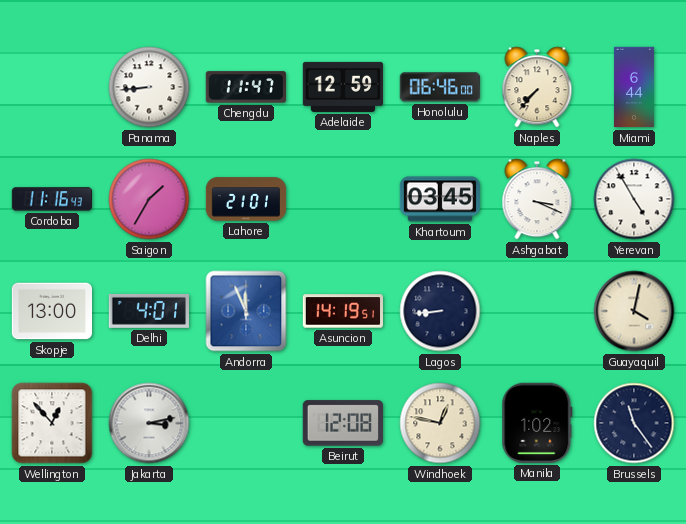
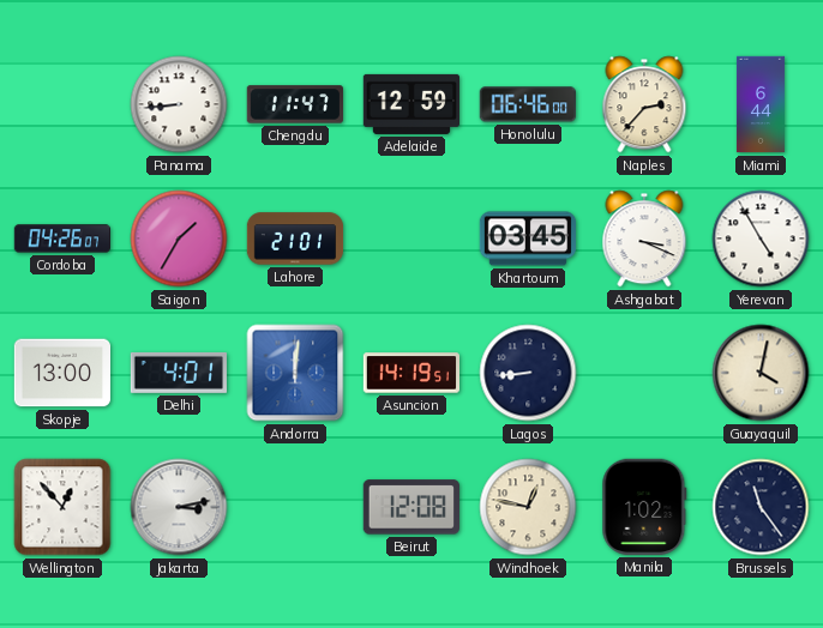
Naples: 7:37 -> 2:37 (644, 104)
Cordoba: 11:16 -> 04:26 (61, 238)
Andorra: 11:56 -> 12:01 (295, 373)
